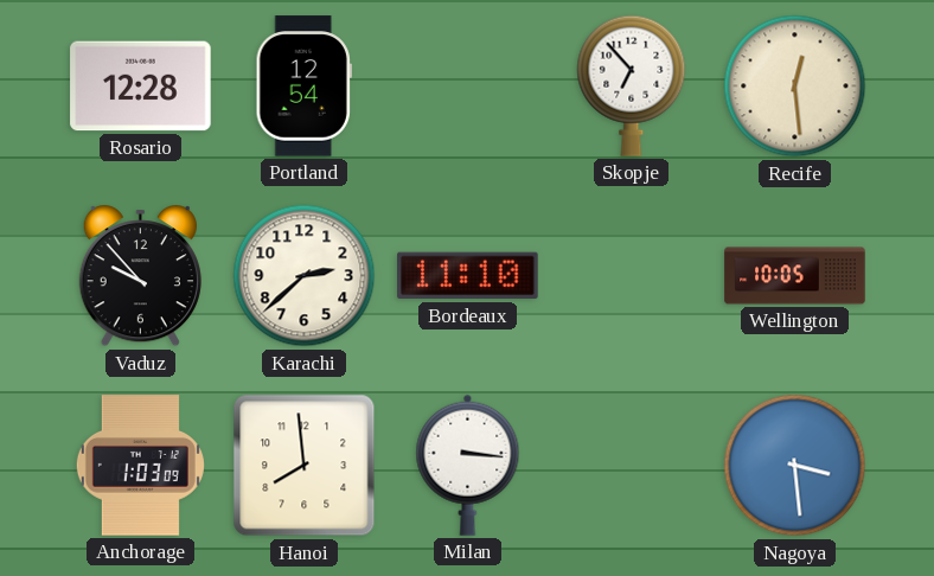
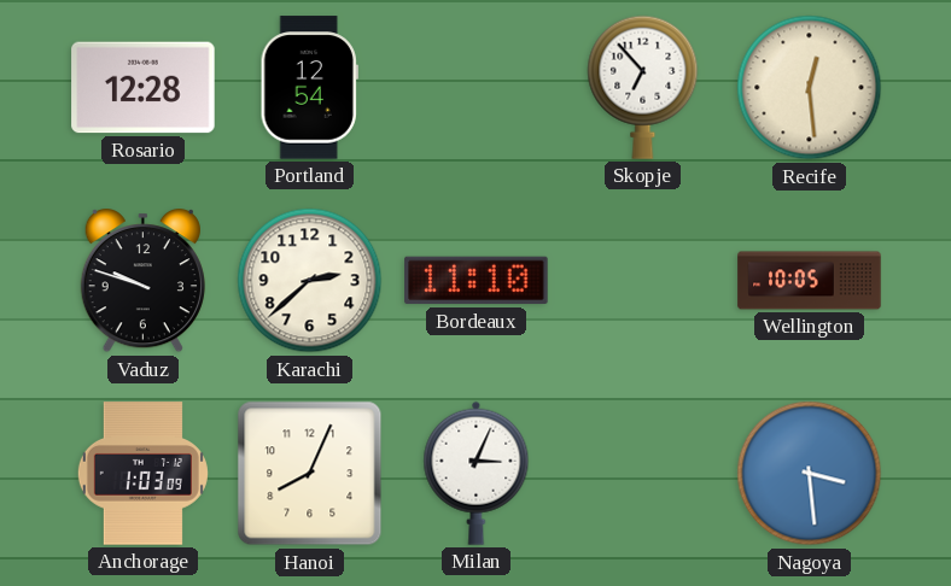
Vaduz: 9:53 -> 9:48 (142, 281)
Hanoi: 7:59 -> 8:04 (310, 474)
Milan: 3:16 -> 3:04 (477, 473)
